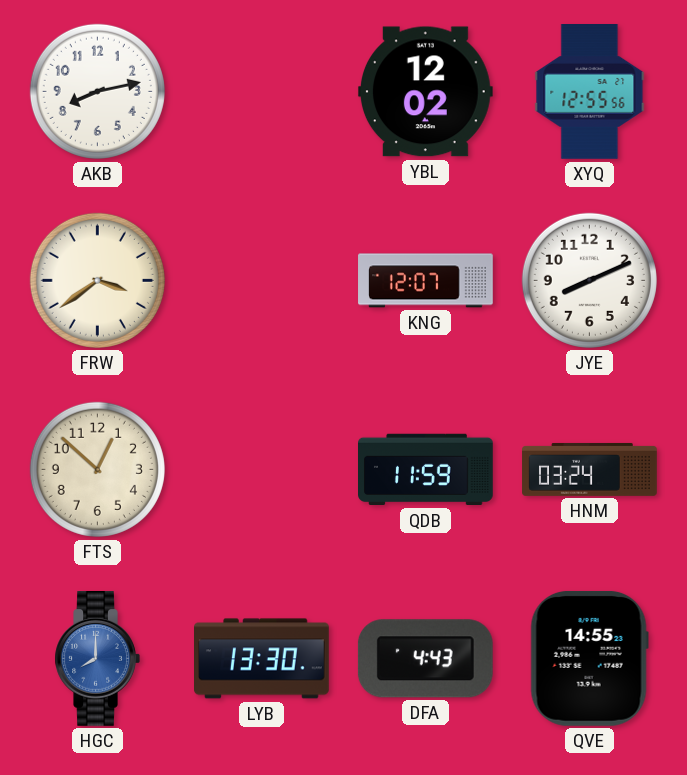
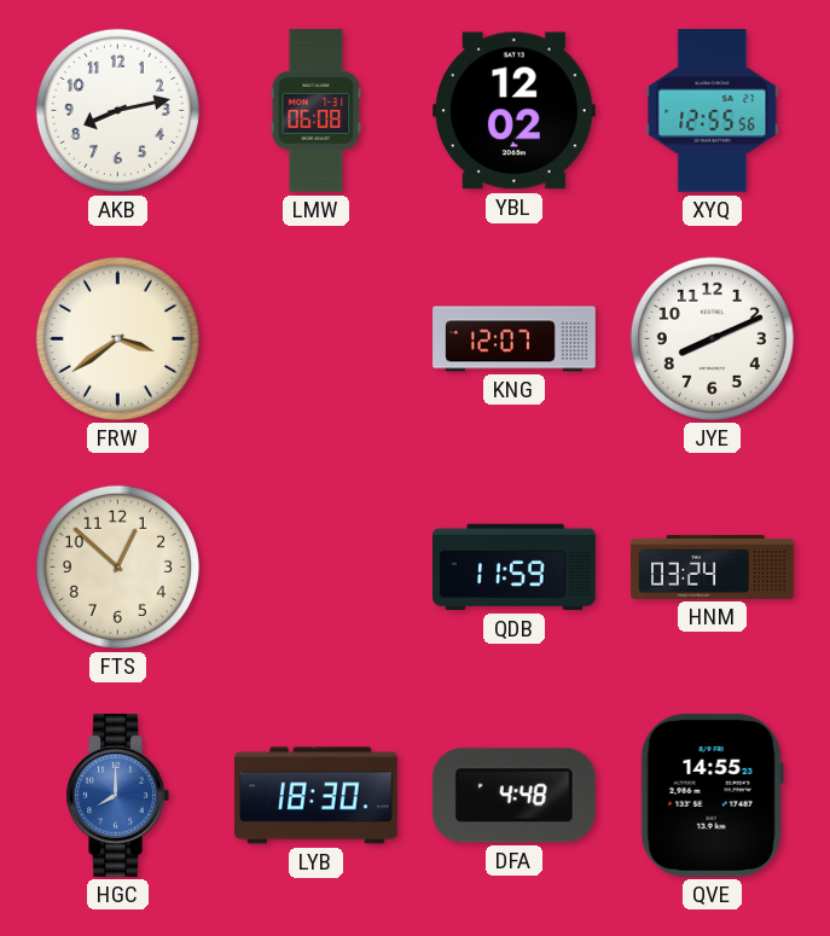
LMW: none -> 06:08 (317, 111)
LYB: 13:30 -> 18:30 (317, 796)
DFA: 4:43 -> 4:48 (513, 796)
